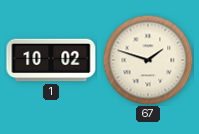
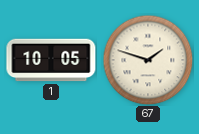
1: 10:02 -> 10:05 (51, 60)
